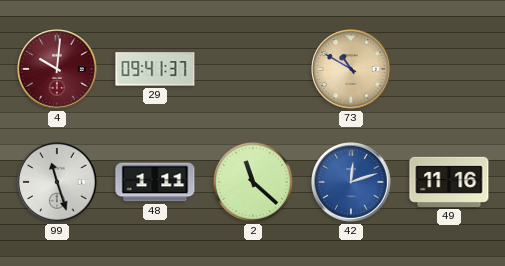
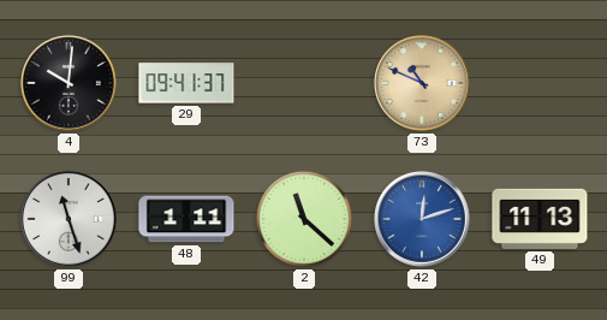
4 dial: burgundy -> black (69, 83)
73: 10:50 -> 10:49 (422, 83)
49: 11:16 -> 11:13 (540, 219)
